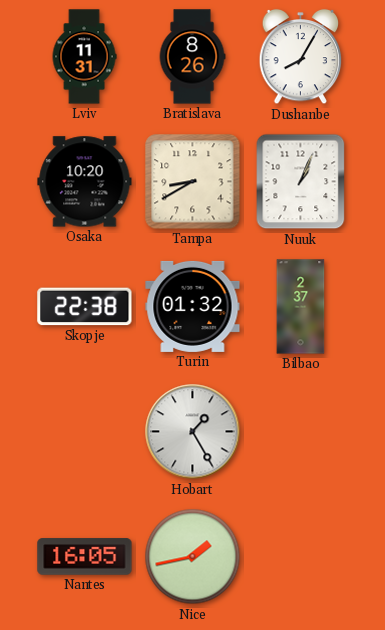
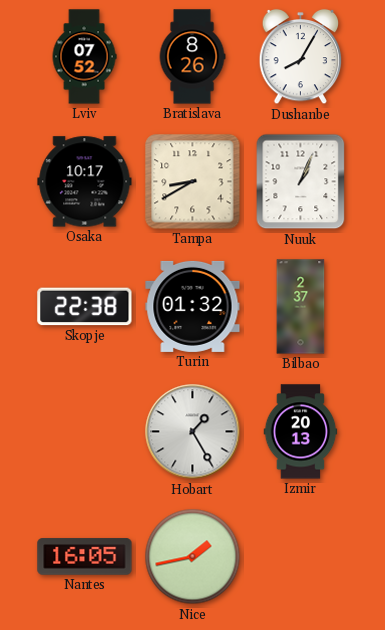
Lviv: 11:31 -> 07:52 (84, 57)
Osaka: 10:20 -> 10:17 (85, 182)
Izmir: none -> 20:13 (301, 432)
